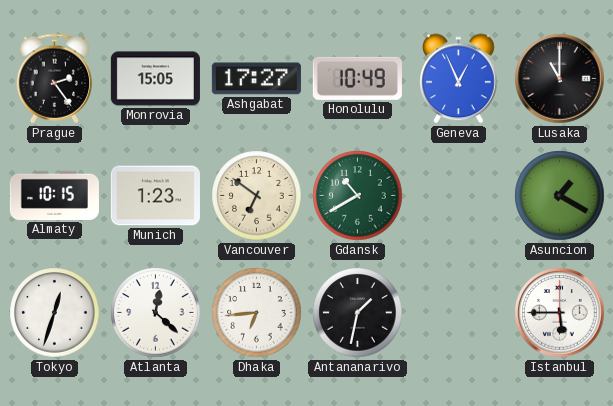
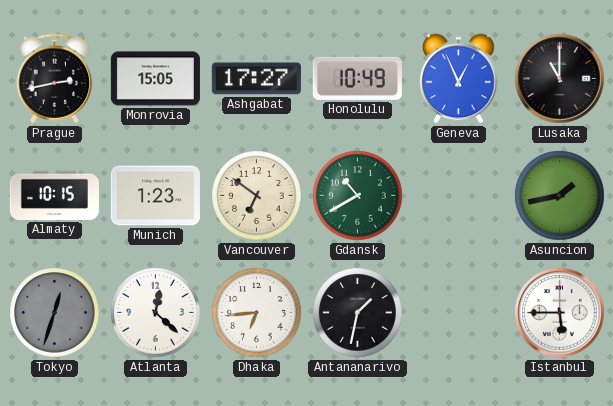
Prague: 2:24 -> 2:43 (55, 79)
Asuncion: 1:20 -> 1:43 (560, 196)
Tokyo dial: white -> grey (55, 313)
